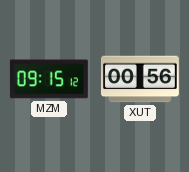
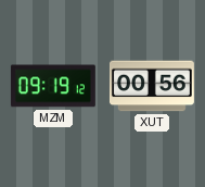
MZM: 09:15 -> 09:19 (53, 86)
